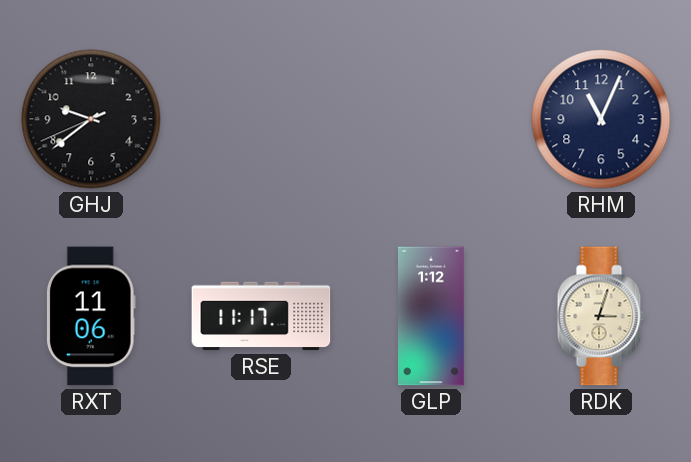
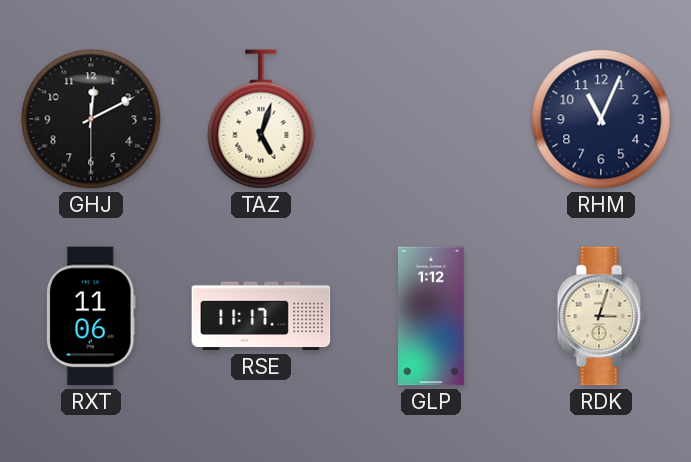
GHJ: 9:38 -> 12:10 (91, 119)
TAZ: none -> 5:03 (261, 119)
